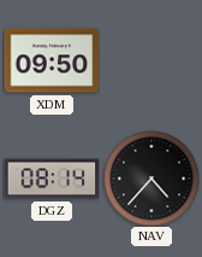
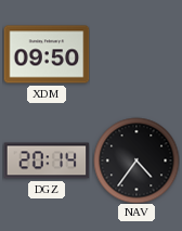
DGZ: 08:14 -> 20:14 (47, 161)
NAV: 4:37 -> 4:36 (136, 161)
